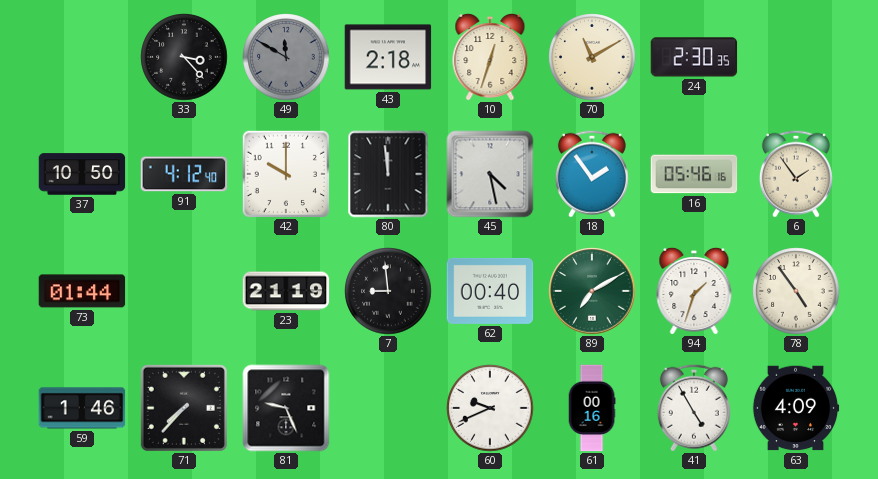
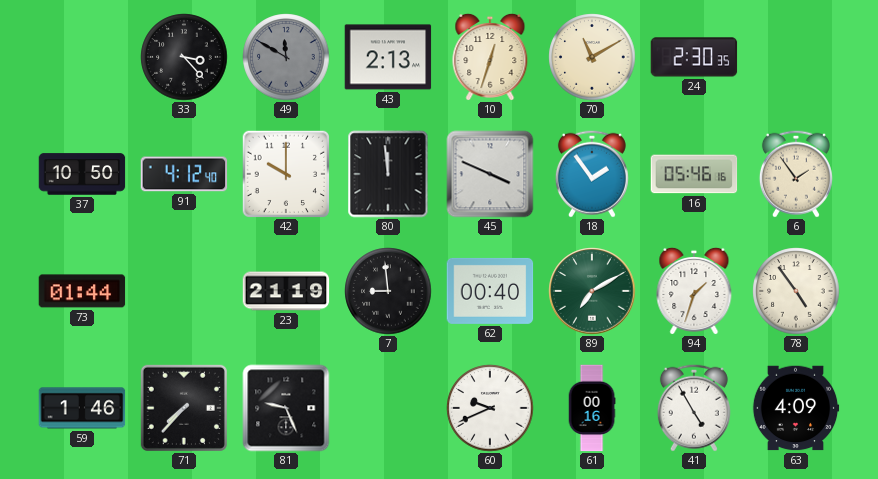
43: 2:18 -> 2:13 (388, 57)
45: 4:28 -> 3:49 (490, 174)
